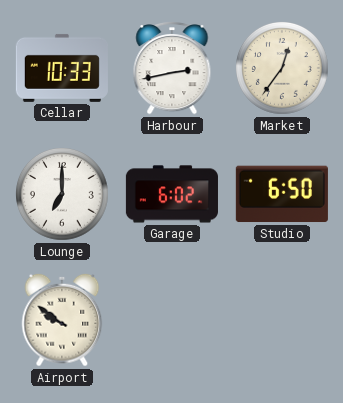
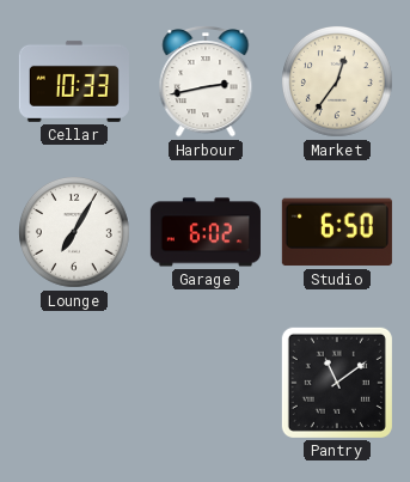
Lounge: 7:00 -> 7:05 (75, 233)
Airport: 9:51 -> none (62, 320)
Pantry: none -> 11:09 (337, 383)
